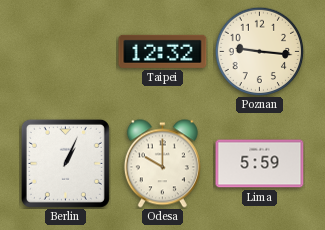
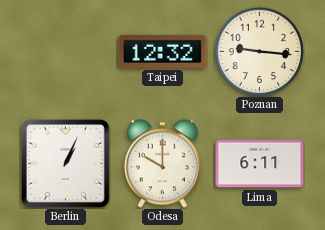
Lima: 5:59 -> 6:11 (260, 164)
